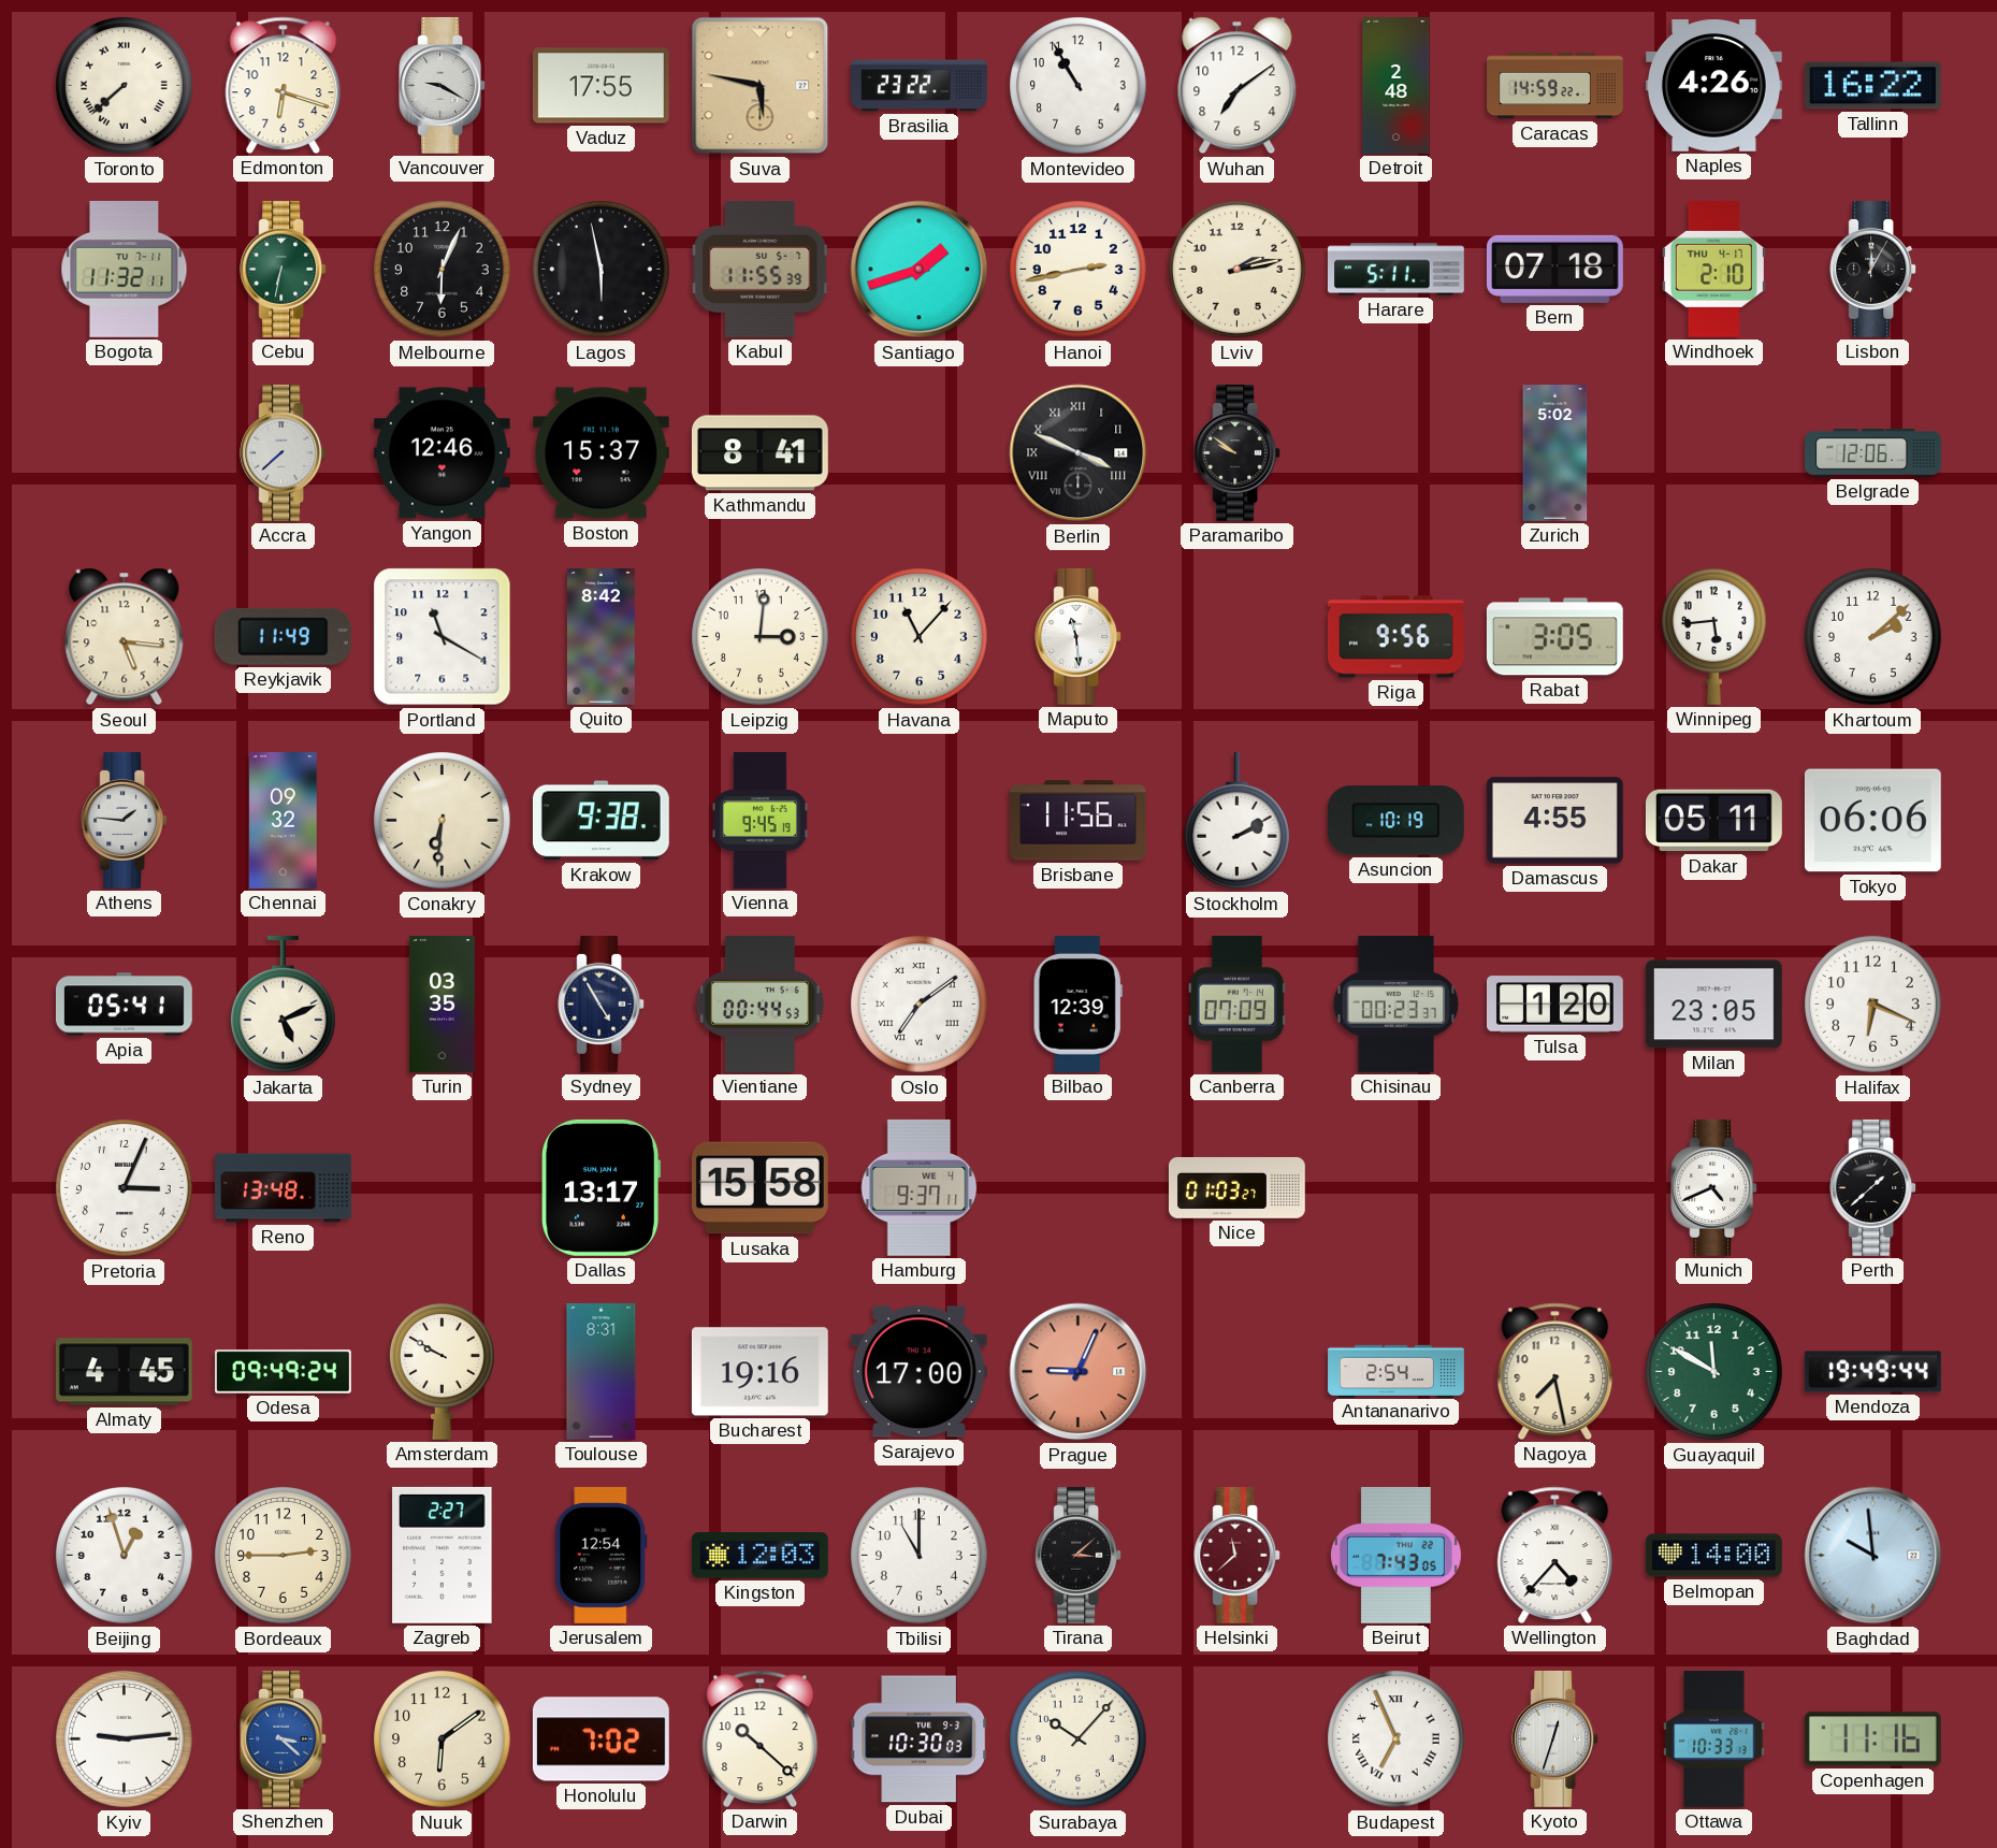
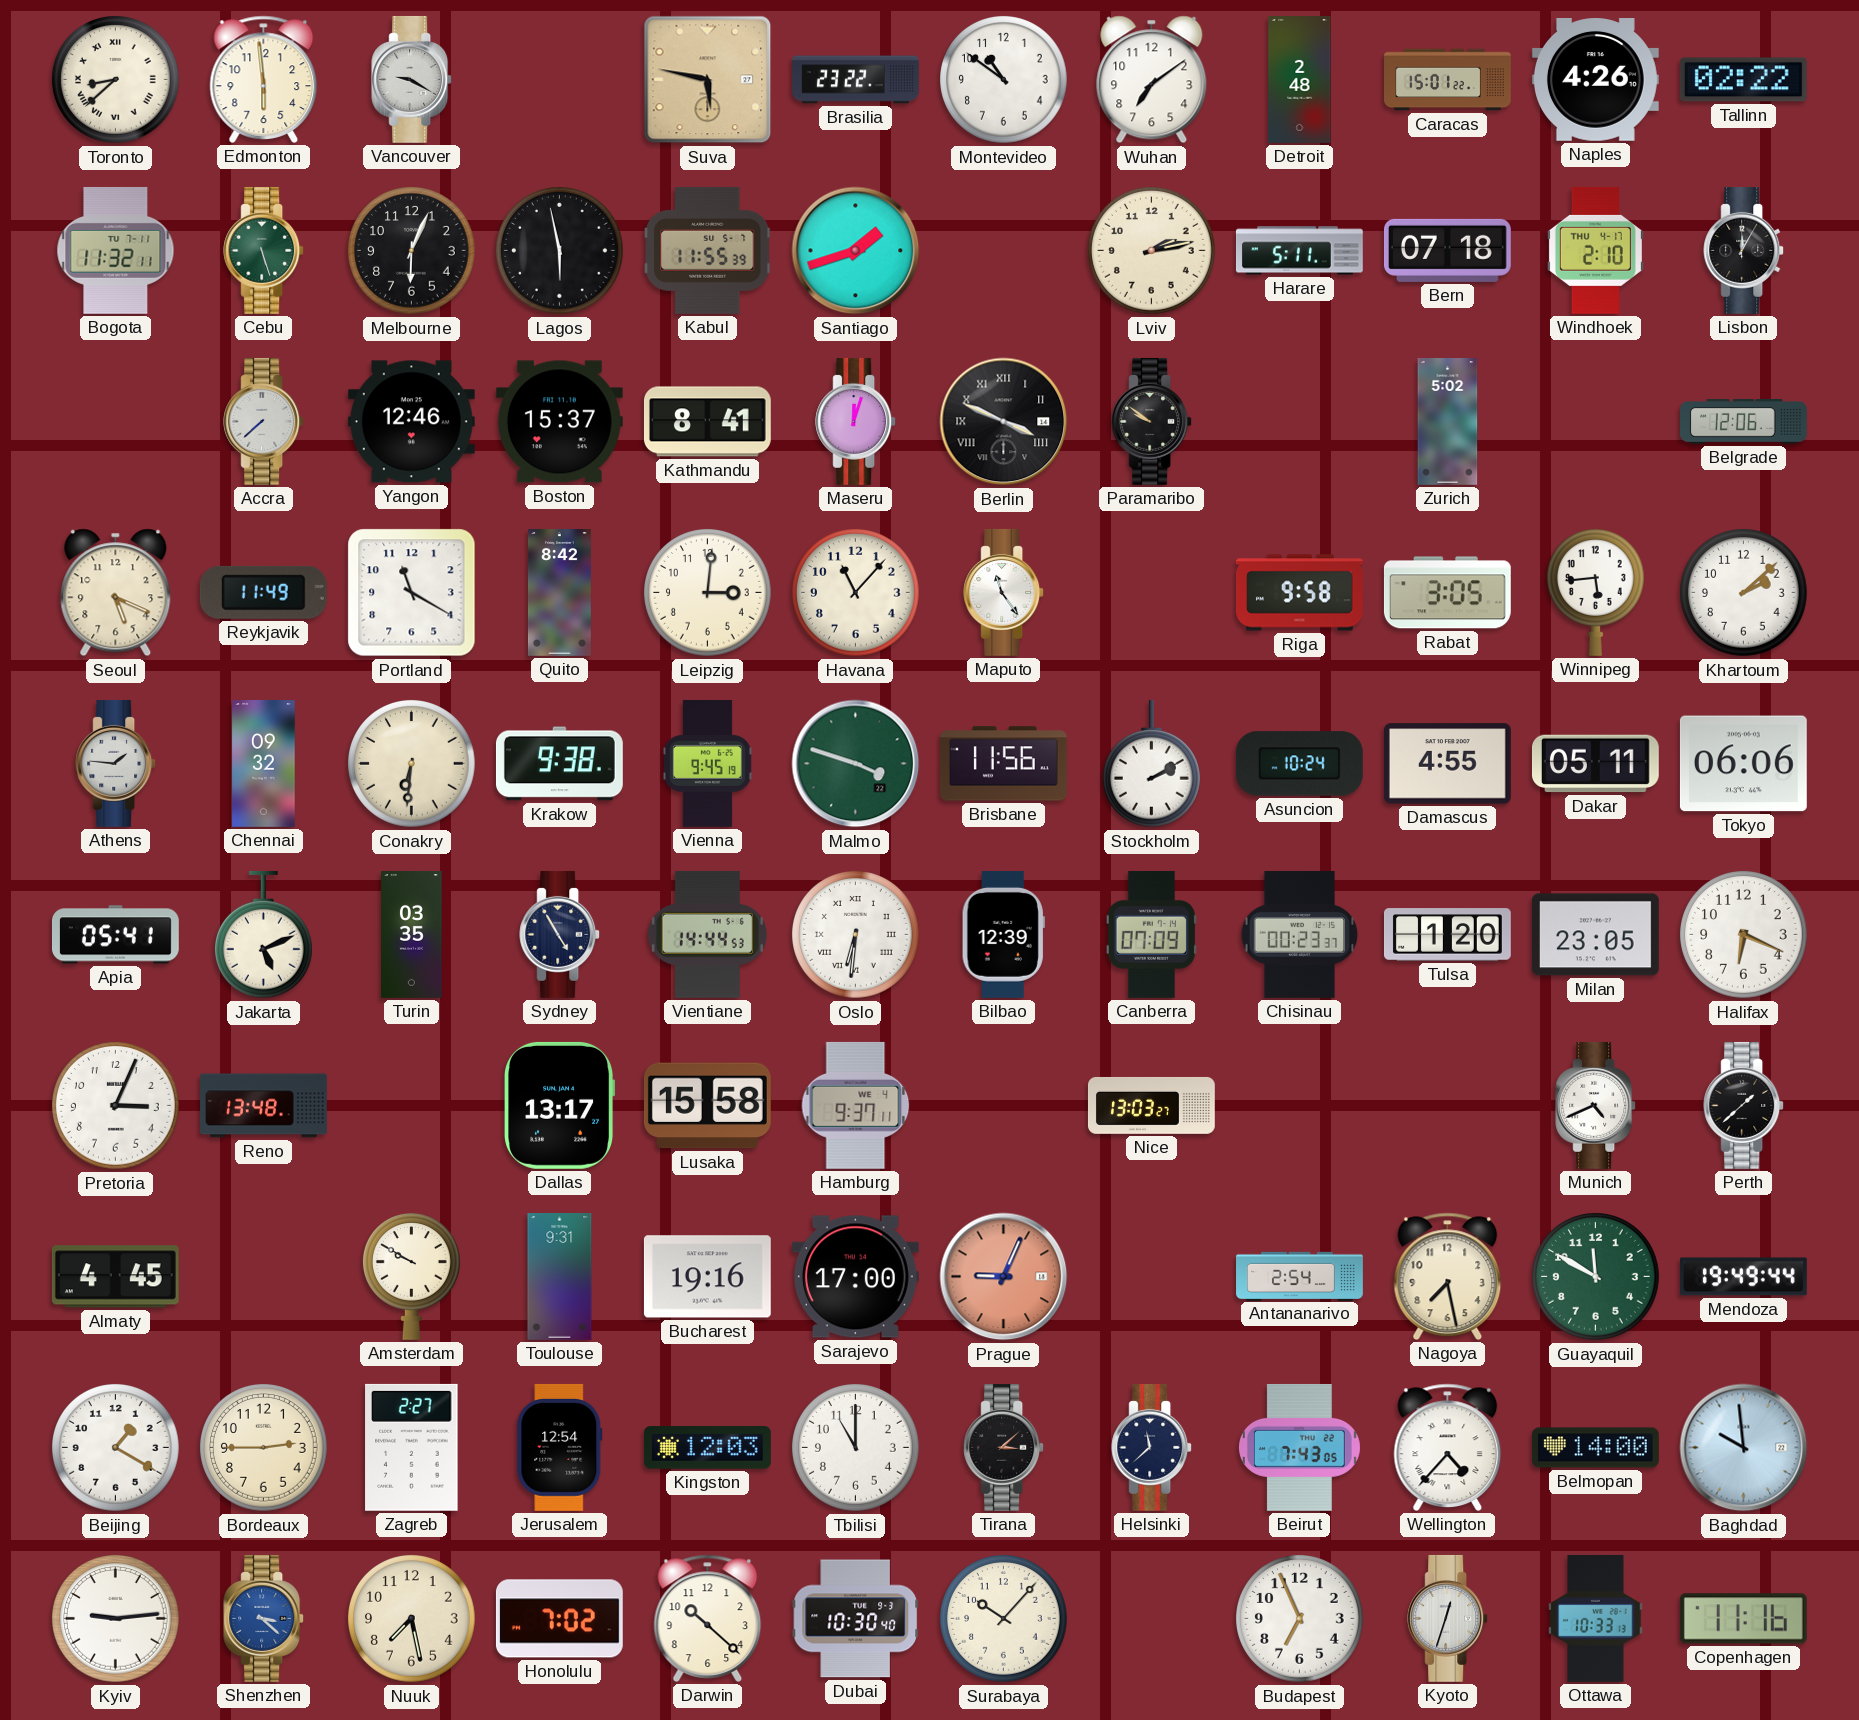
Toronto: 7:38 -> 8:38 (116, 80)
Edmonton: 6:18 -> 5:59 (264, 79)
Vaduz: 17:55 -> none (600, 86)
Montevideo: 10:55 -> 10:51 (1004, 80)
Caracas: 14:59 -> 15:01 (1448, 80)
Tallinn: 16:22 -> 02:22 (1743, 80)
Cebu: 6:32 -> 5:27 (264, 250)
Hanoi: 2:43 -> none (1079, 270)
Maseru: none -> 12:03 (856, 421)
Seoul: 5:16 -> 5:19 (116, 593)
Maputo: 11:29 -> 11:24 (1004, 592)
Riga: 9:56 -> 9:58 (1300, 593)
Malmo: none -> 3:48 (856, 764)
Asuncion: 10:19 -> 10:24 (1299, 764)
Vientiane: 00:44 -> 14:44 (707, 934)
Oslo: 7:09 -> 6:31 (856, 935)
Nice: 01:03 -> 13:03 (1151, 1105)
Odesa: 09:49 -> none (284, 1372)
Toulouse: 8:31 -> 9:31 (560, 1277)
Beijing: 12:57 -> 1:20 (116, 1448)
Helsinki dial: burgundy -> navy (1152, 1447)
Nuuk: 6:09 -> 7:28 (412, 1619)
Dubai: 10:30:03 -> 10:30:40 (856, 1619)
Budapest numerals: Roman -> Arabic (1300, 1619)
